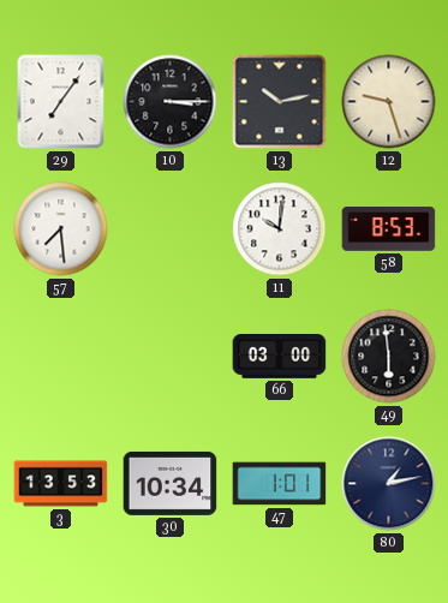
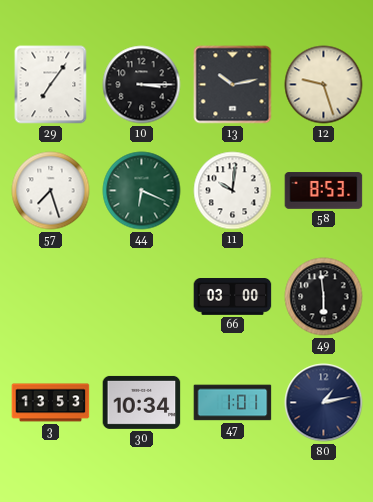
57: 7:29 -> 7:27 (51, 191)
44: none -> 6:19 (142, 191)
